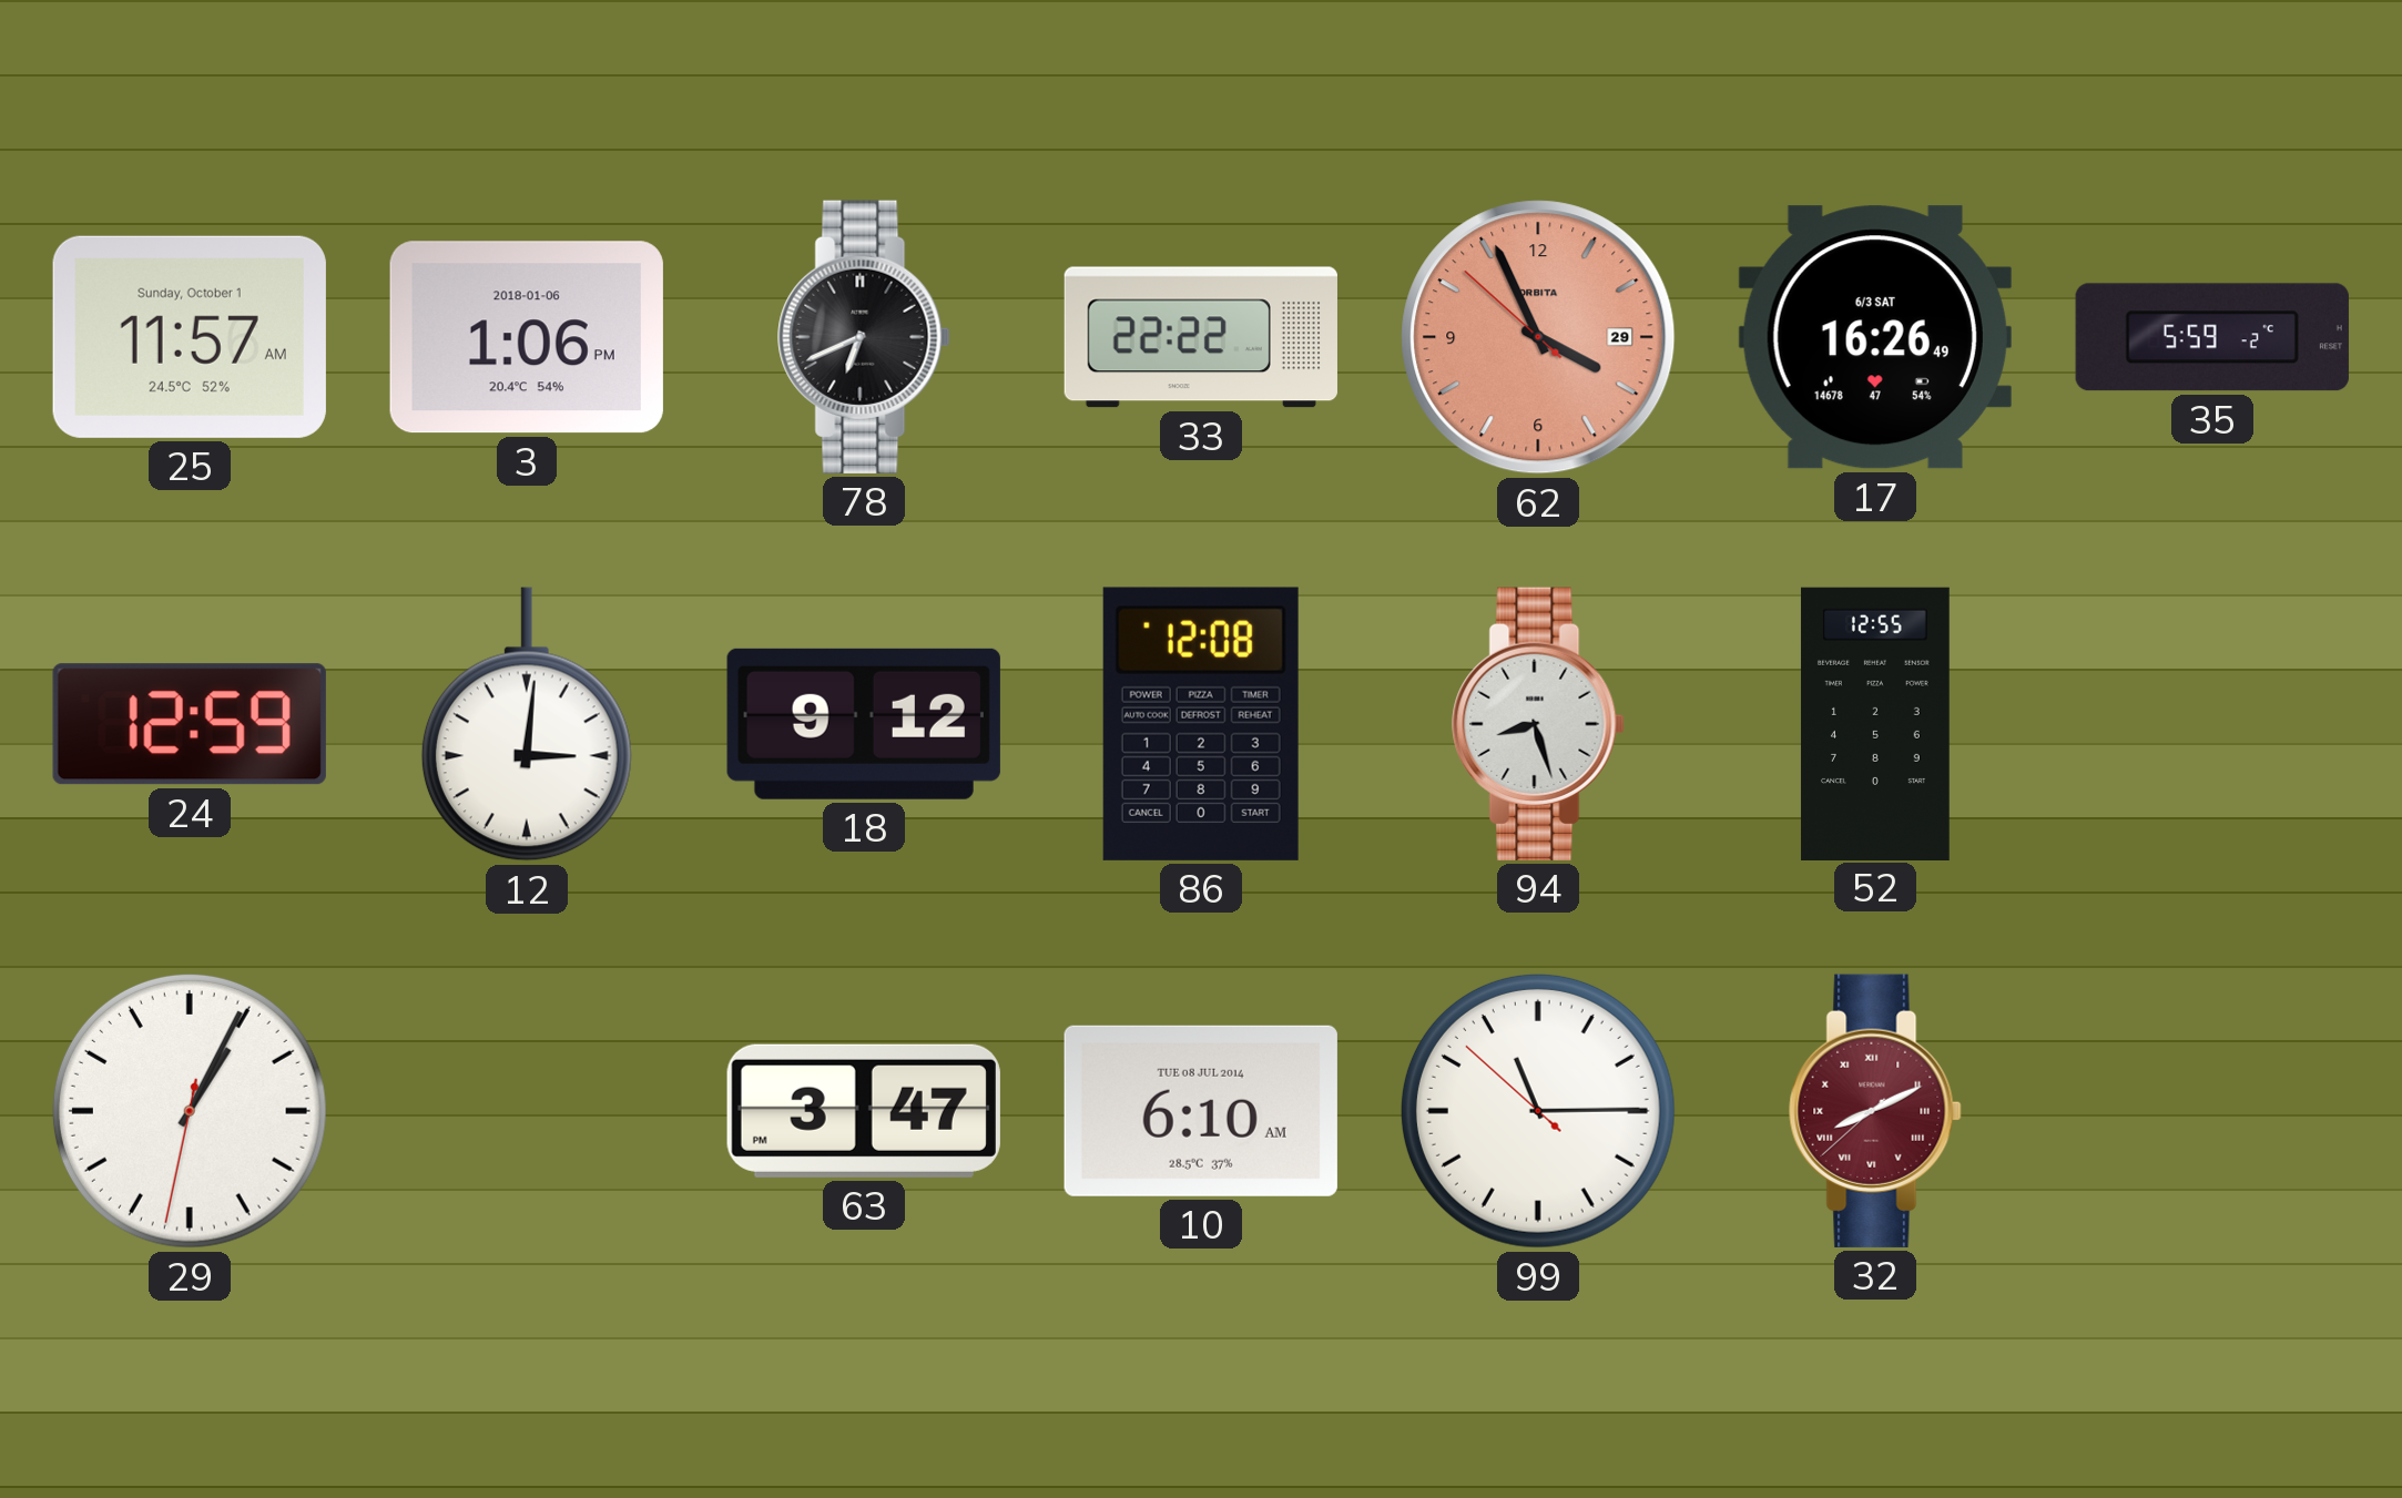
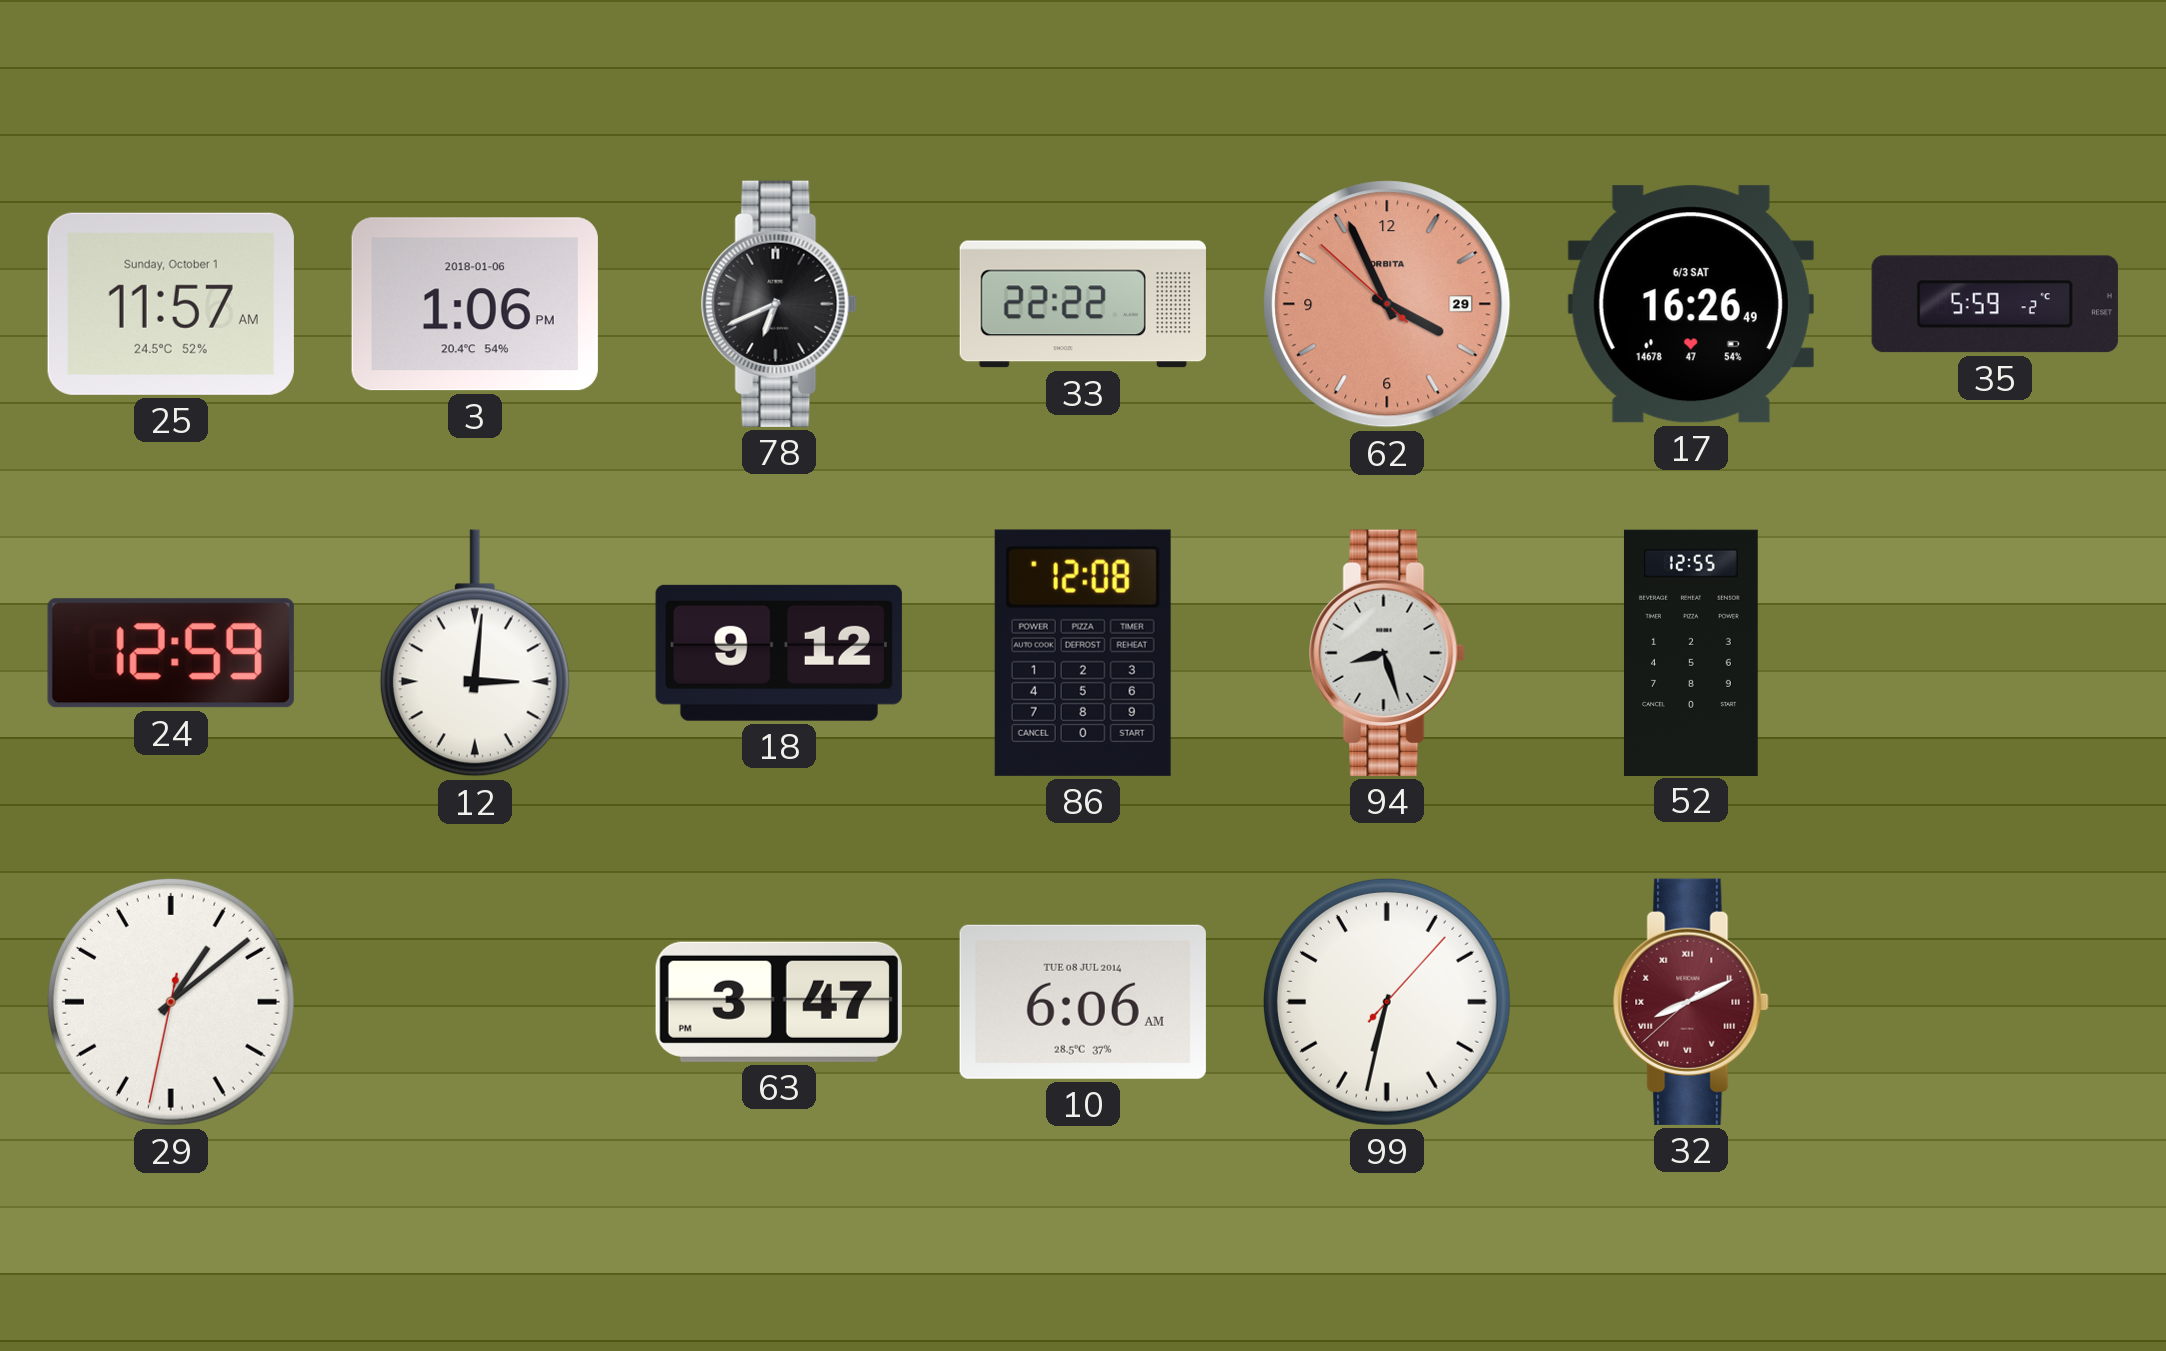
29: 1:04 -> 1:08 (171, 1002)
10: 6:10 -> 6:06 (1083, 1002)
99: 11:14 -> 6:32 (1387, 1002)
